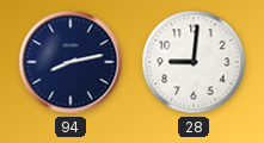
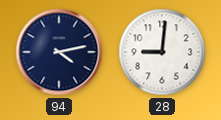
94: 8:13 -> 4:13 (59, 52)
